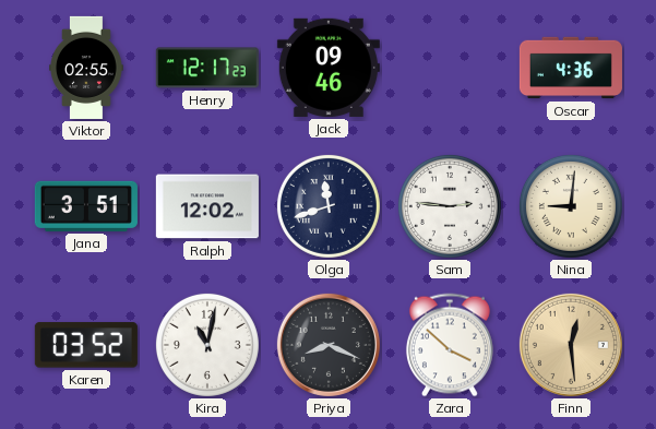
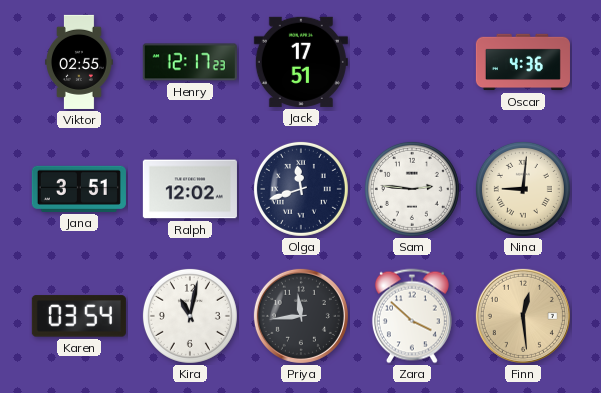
Jack: 09:46 -> 17:51 (301, 62)
Karen: 03:52 -> 03:54 (79, 316)
Priya: 8:19 -> 11:44 (301, 316)
